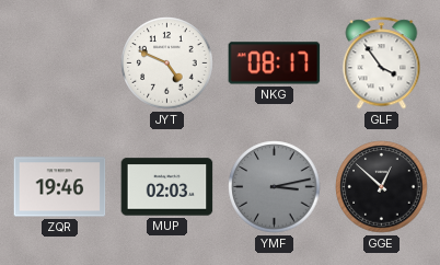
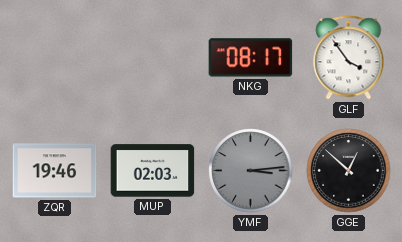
JYT: 4:49 -> none (167, 64)
YMF: 3:13 -> 3:14 (251, 171)
